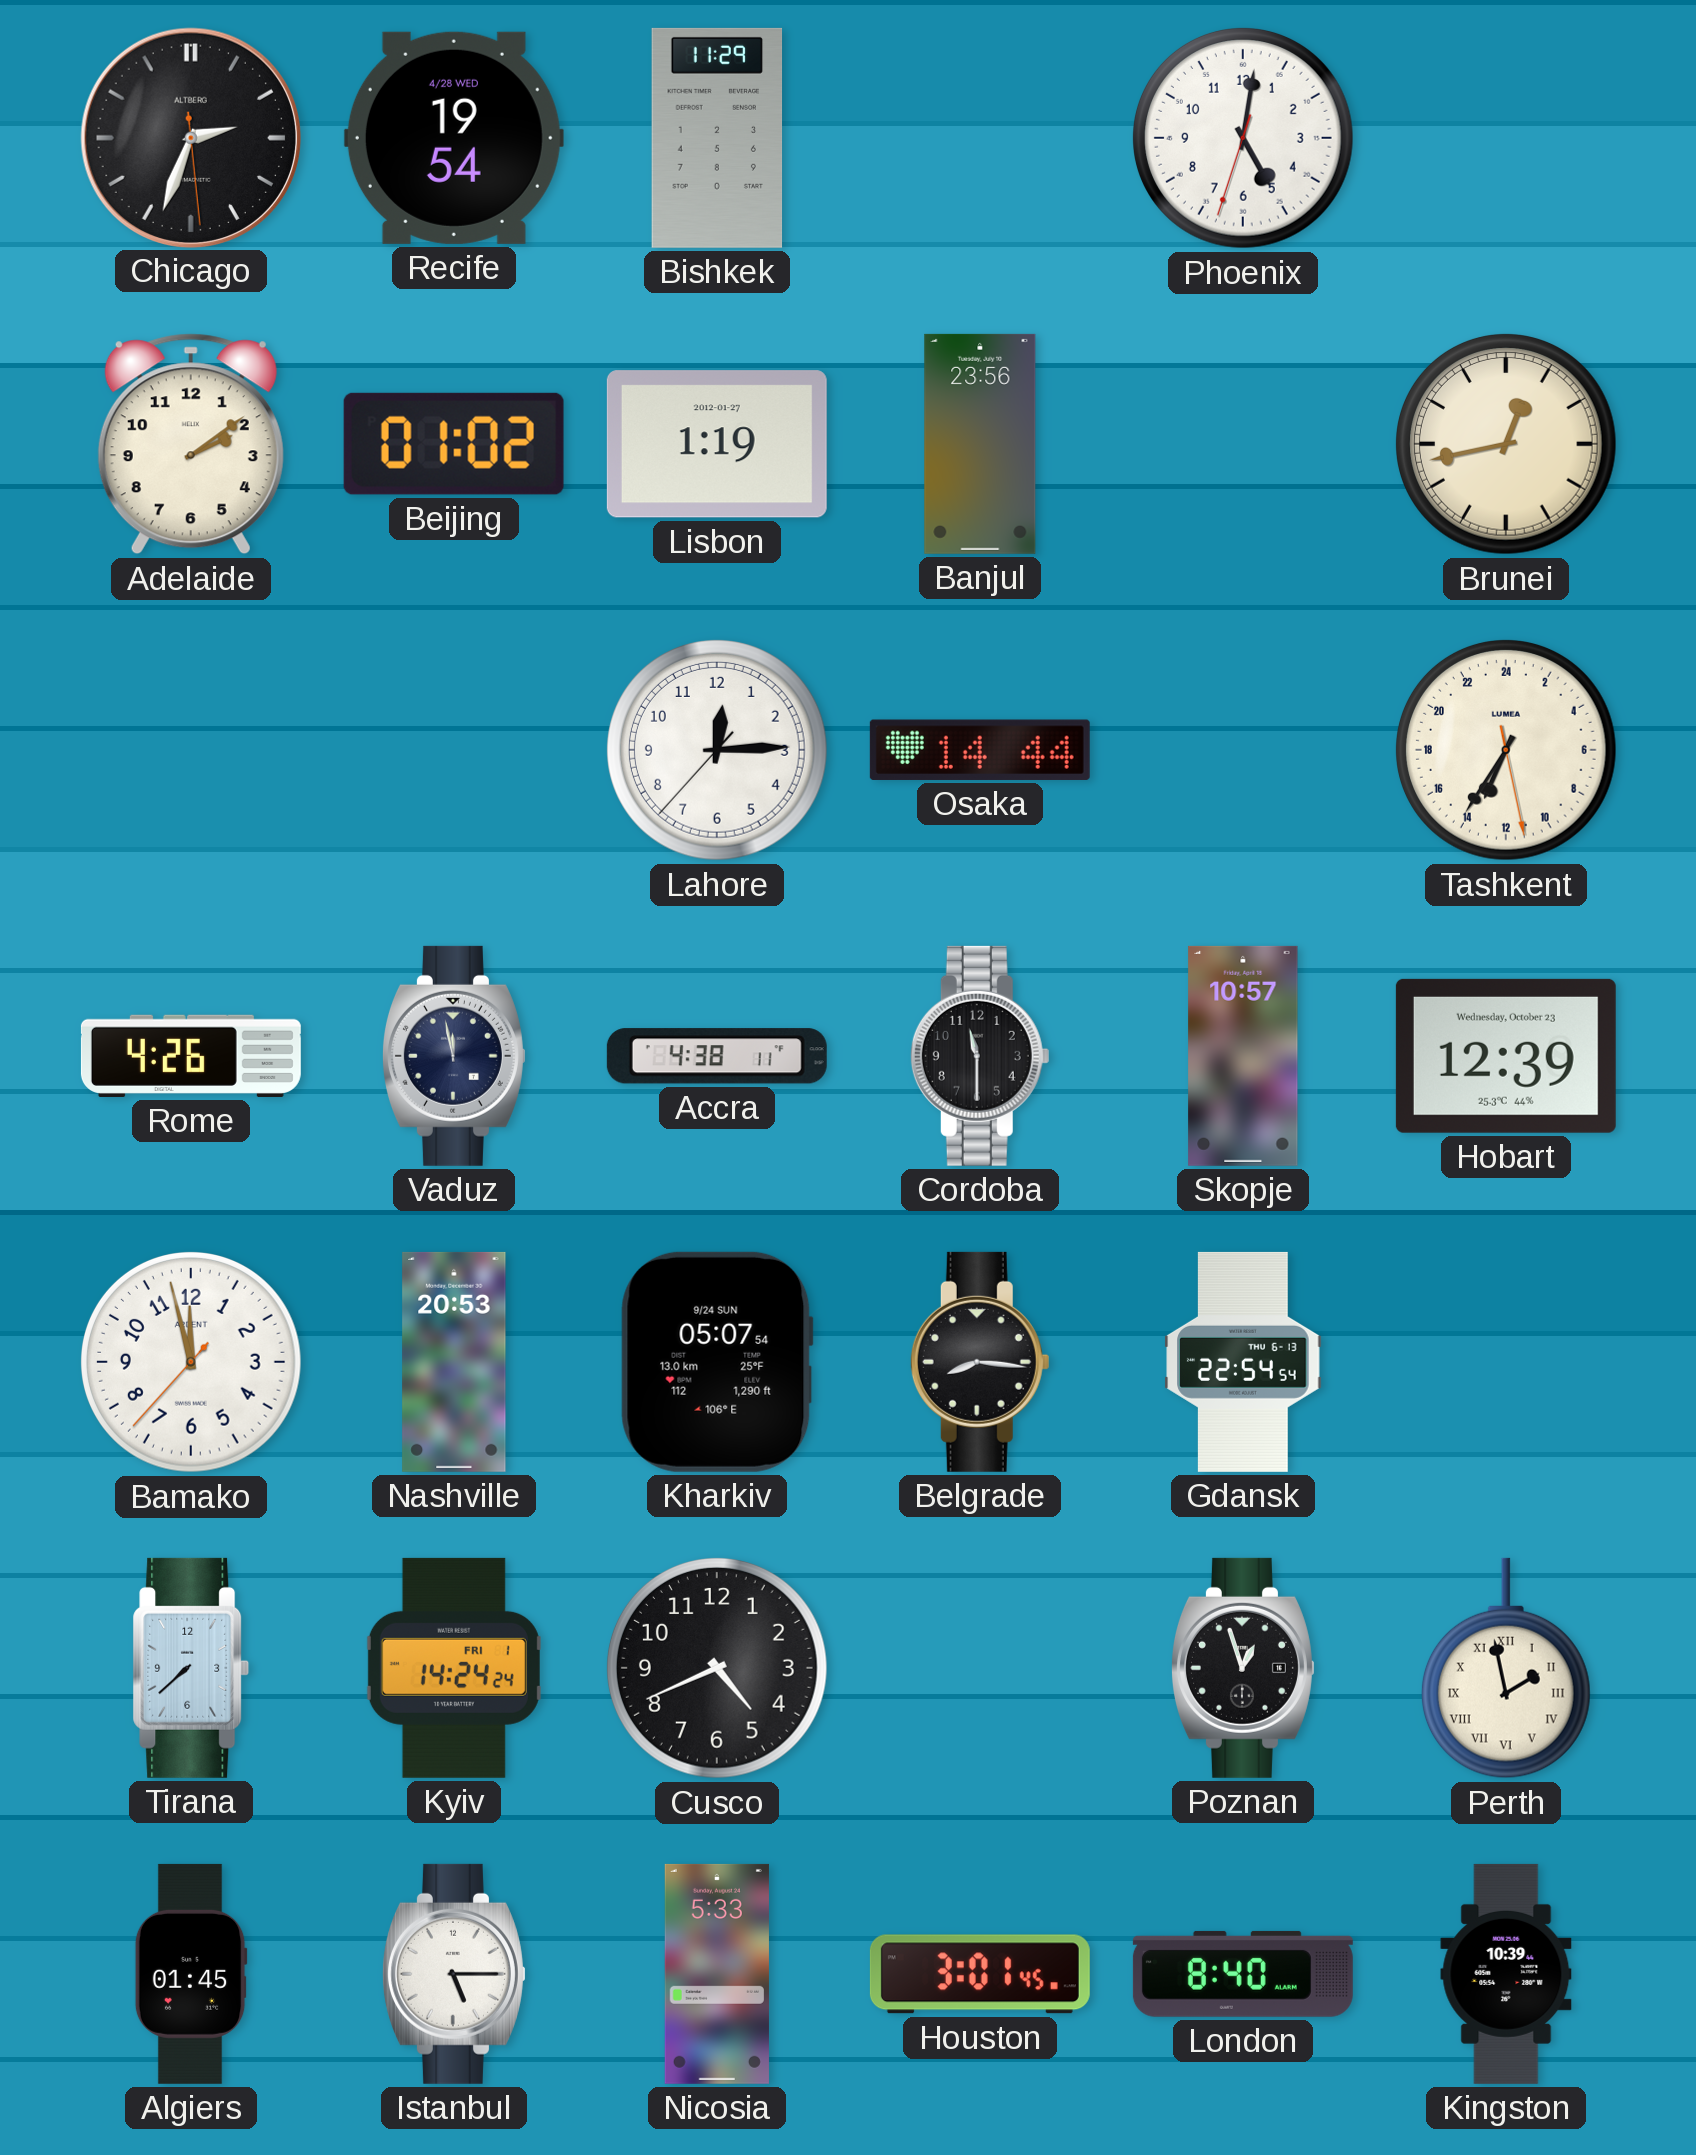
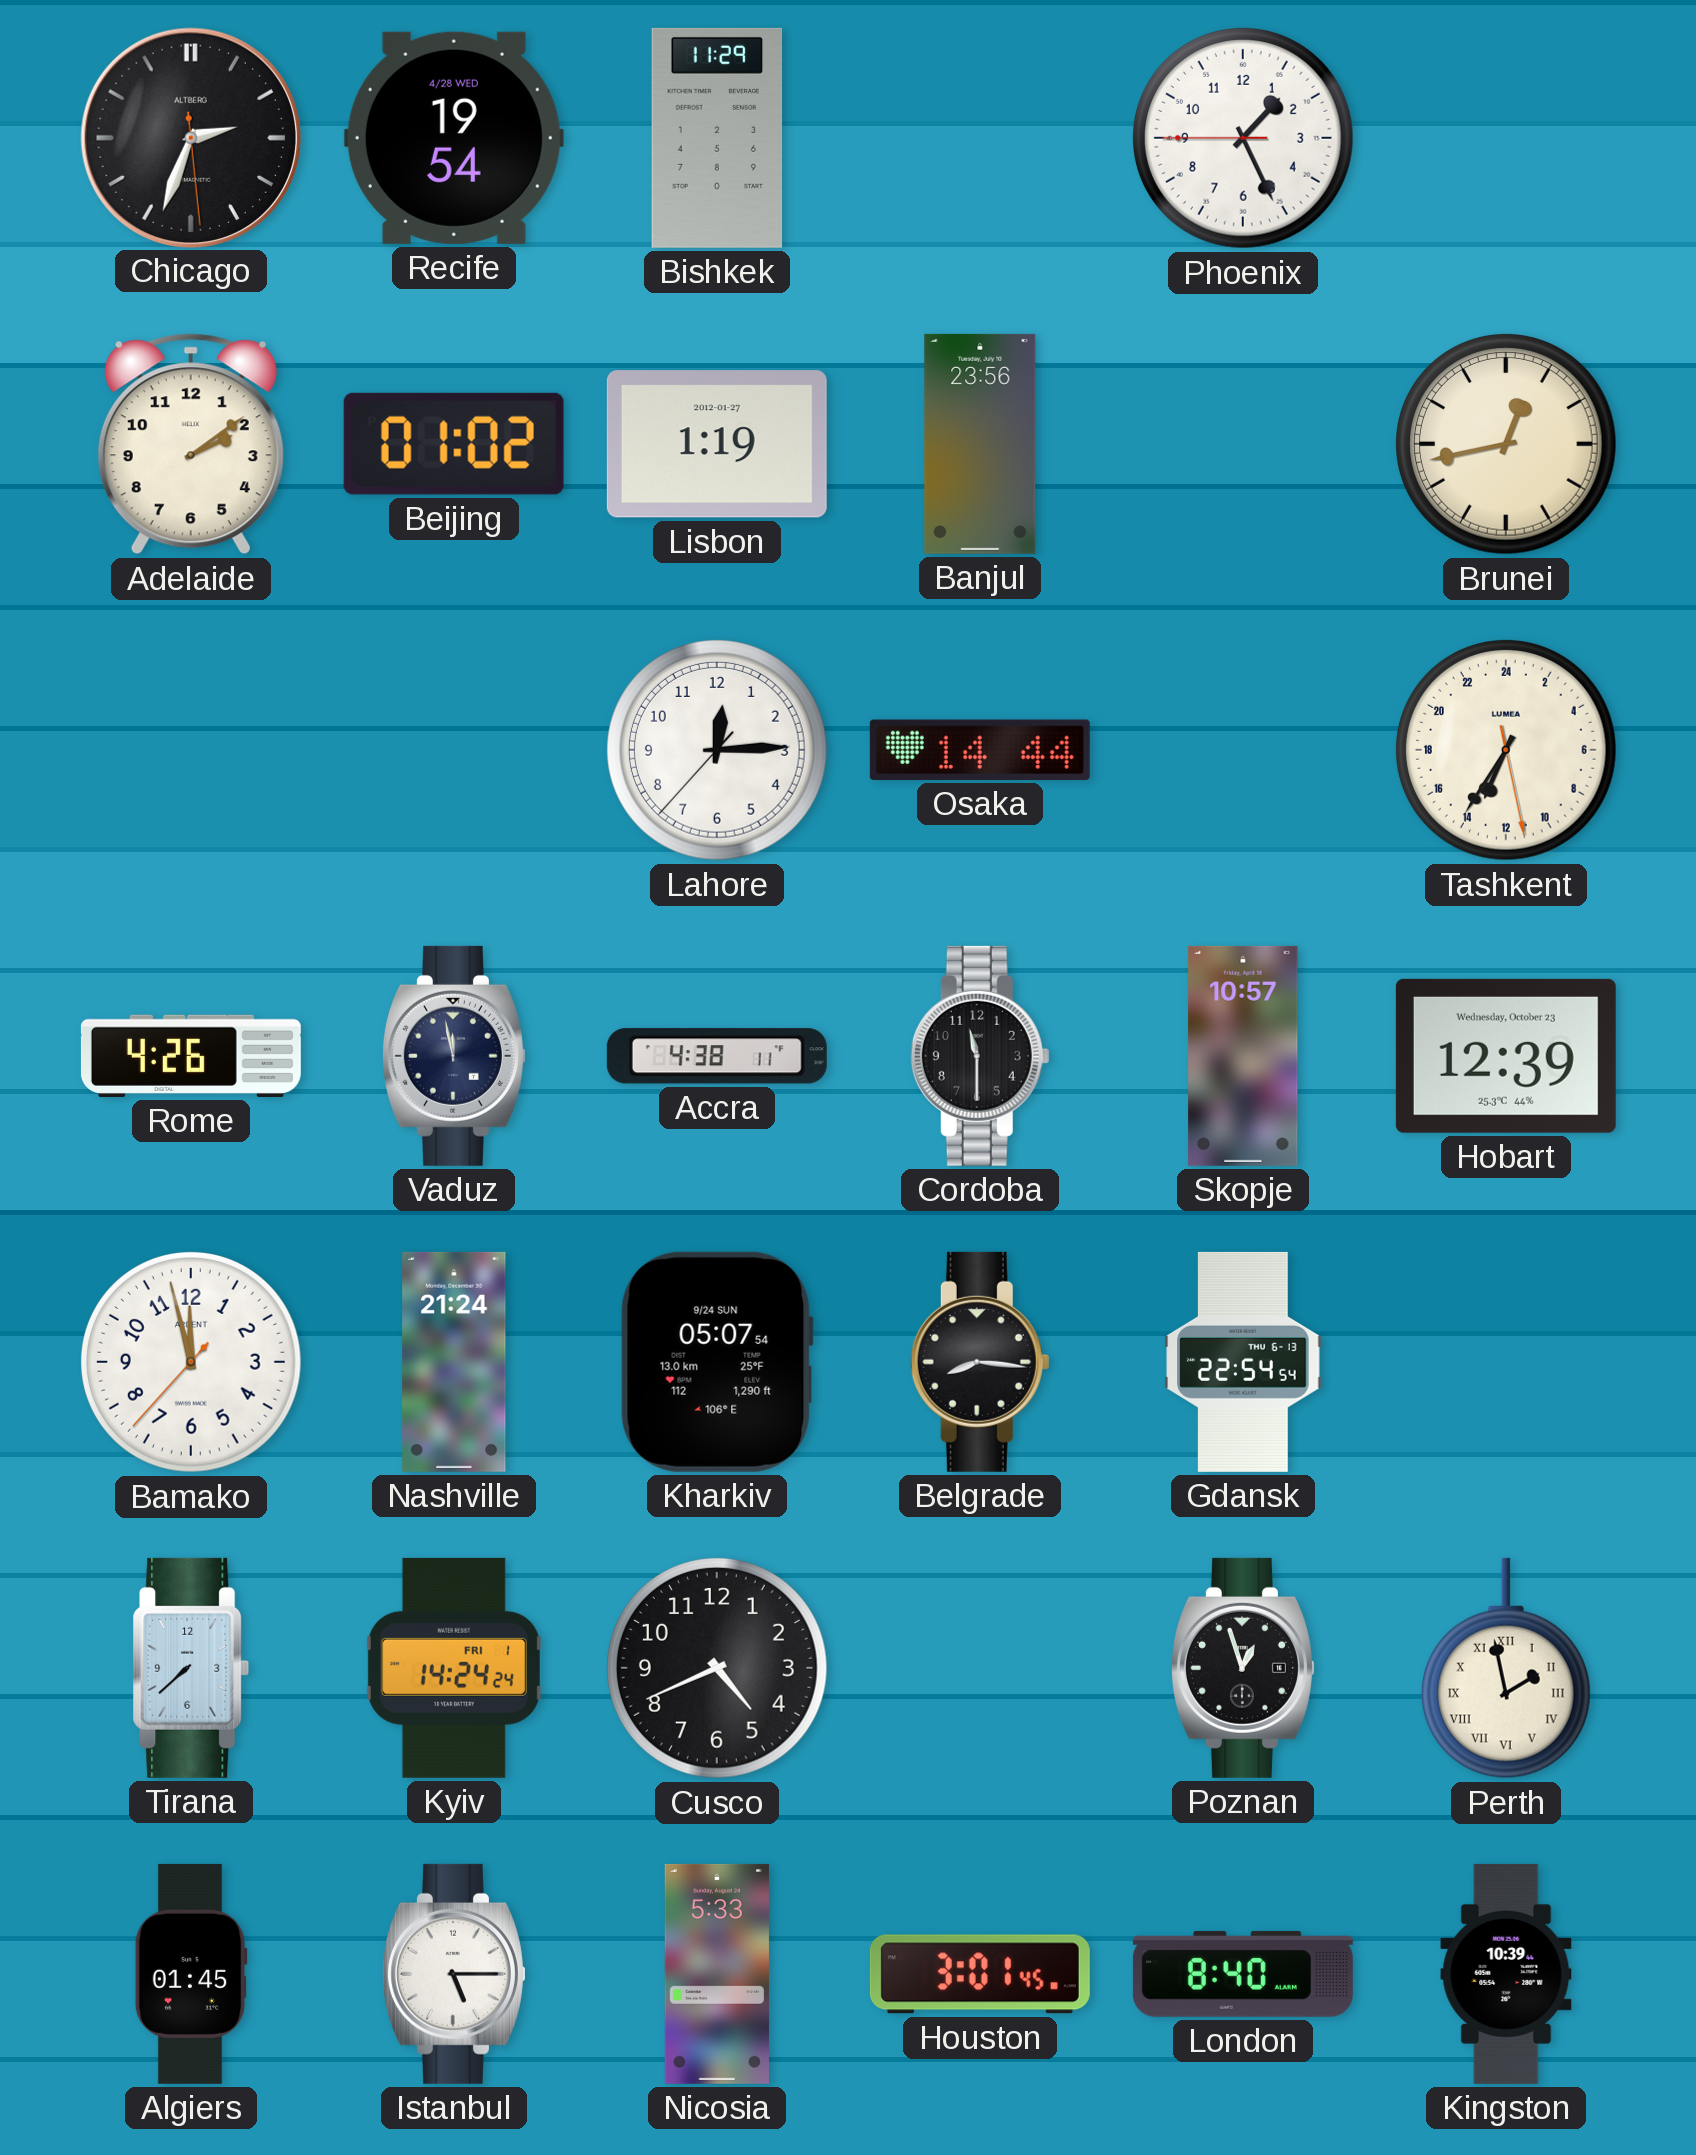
Phoenix: 5:01 -> 1:25 (1244, 139)
Nashville: 20:53 -> 21:24 (454, 1362)
